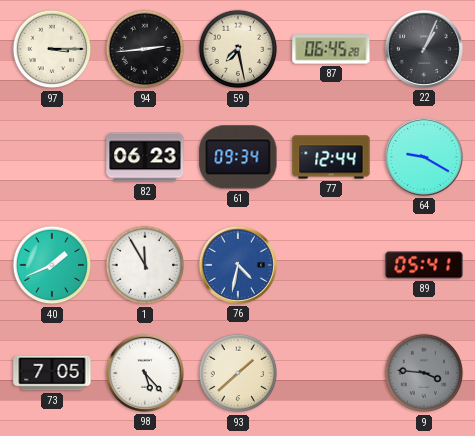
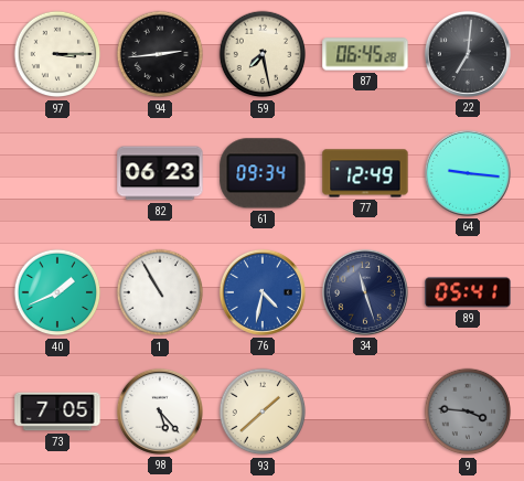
22: 1:04 -> 7:01 (468, 54)
77: 12:44 -> 12:49 (365, 173)
64: 9:20 -> 9:16 (468, 173)
1: 11:55 -> 10:55 (160, 292)
34: none -> 11:27 (365, 292)
